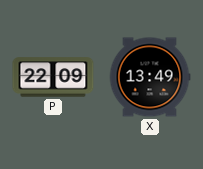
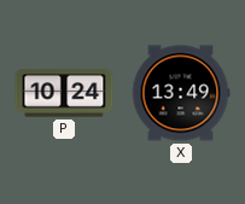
P: 22:09 -> 10:24 (64, 93)
